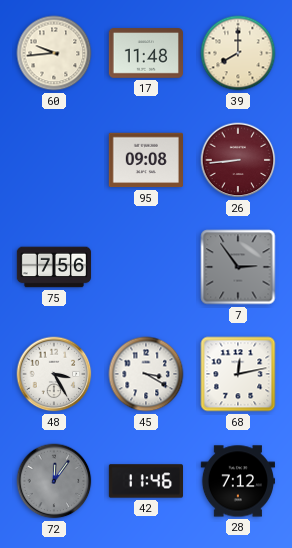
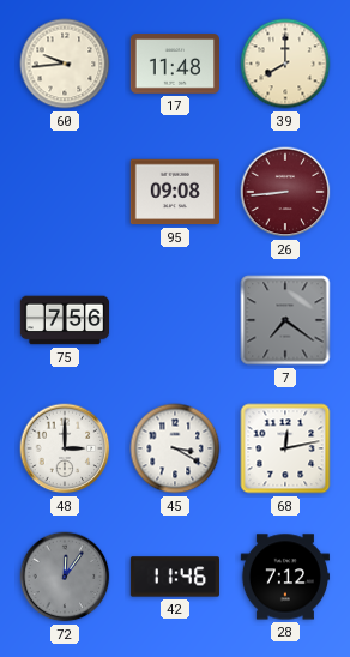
7: 2:54 -> 7:21 (285, 320)
48: 3:25 -> 3:00 (65, 448)
